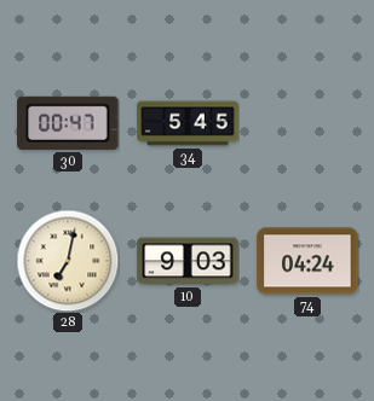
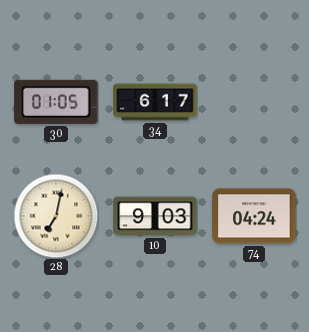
30: 00:47 -> 01:05 (56, 102)
34: 5:45 -> 6:17 (155, 102)
